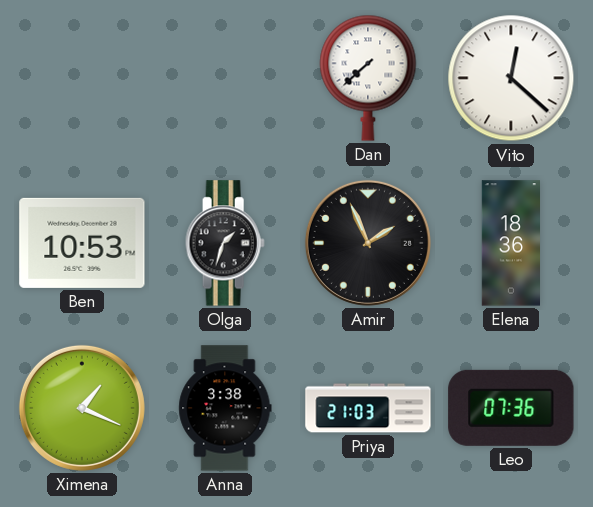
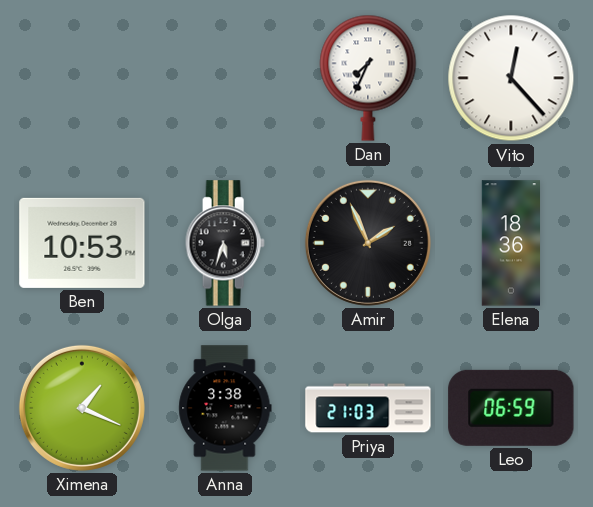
Dan: 7:38 -> 7:34 (368, 78)
Vito: 12:22 -> 12:23 (511, 78)
Olga: 1:33 -> 5:33 (225, 243)
Leo: 07:36 -> 06:59 (511, 408)
